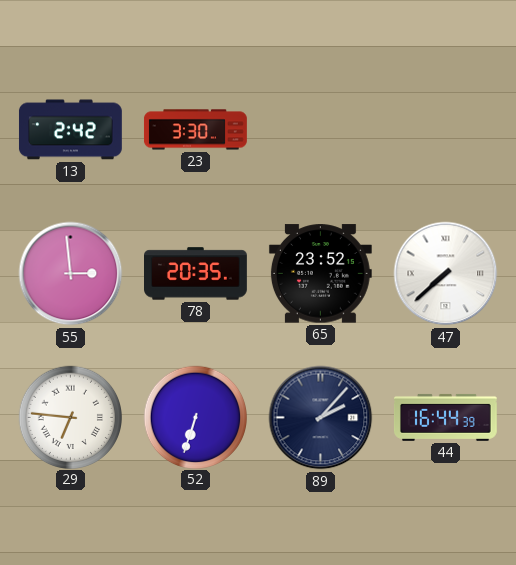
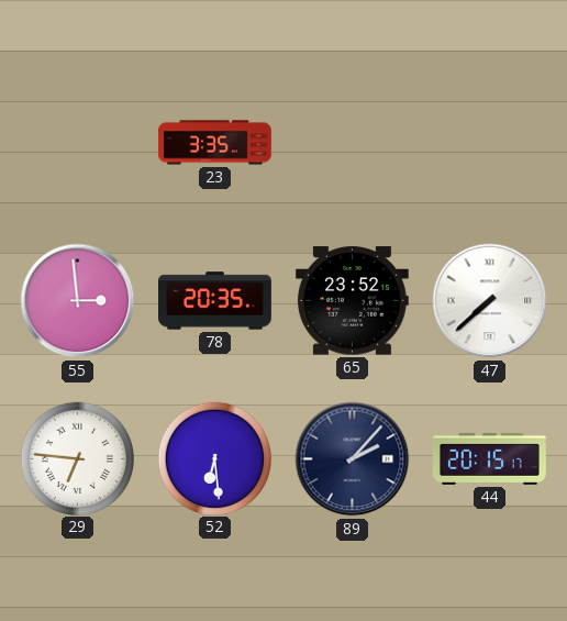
13: 2:42 -> none (70, 130)
23: 3:30 -> 3:35 (214, 143)
52: 6:33 -> 6:29 (214, 458)
44: 16:44 -> 20:15 (489, 458)
